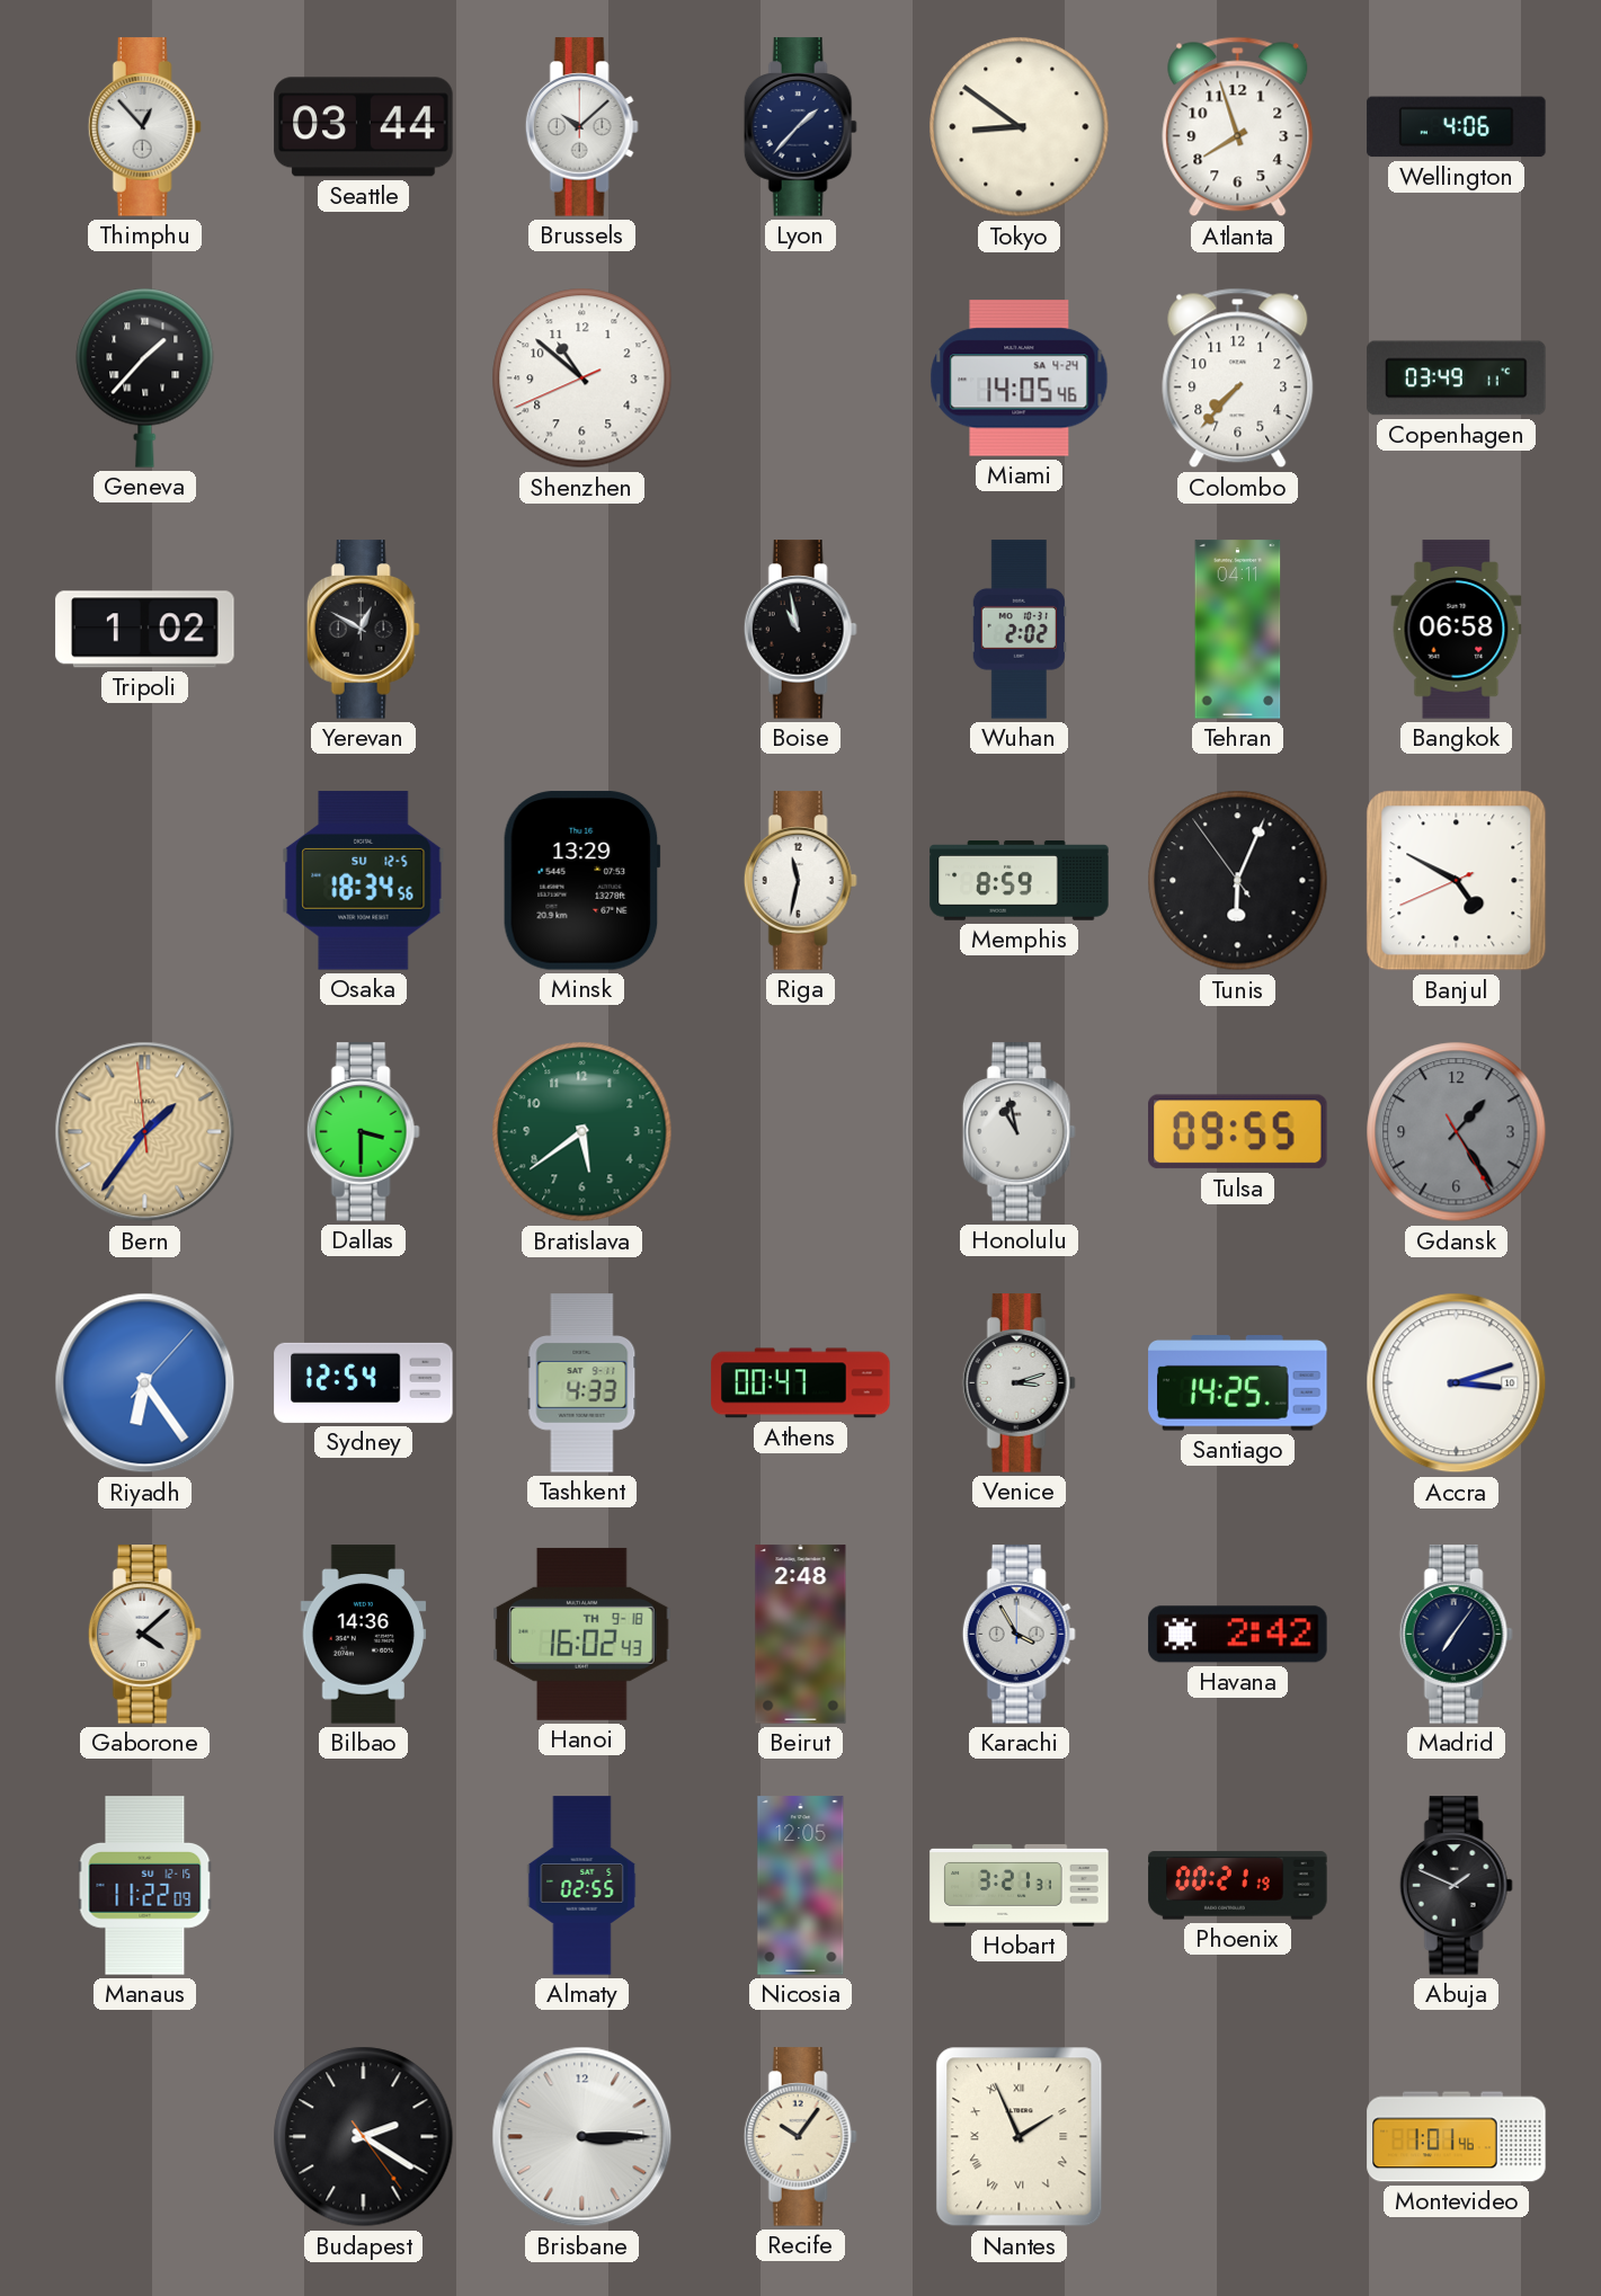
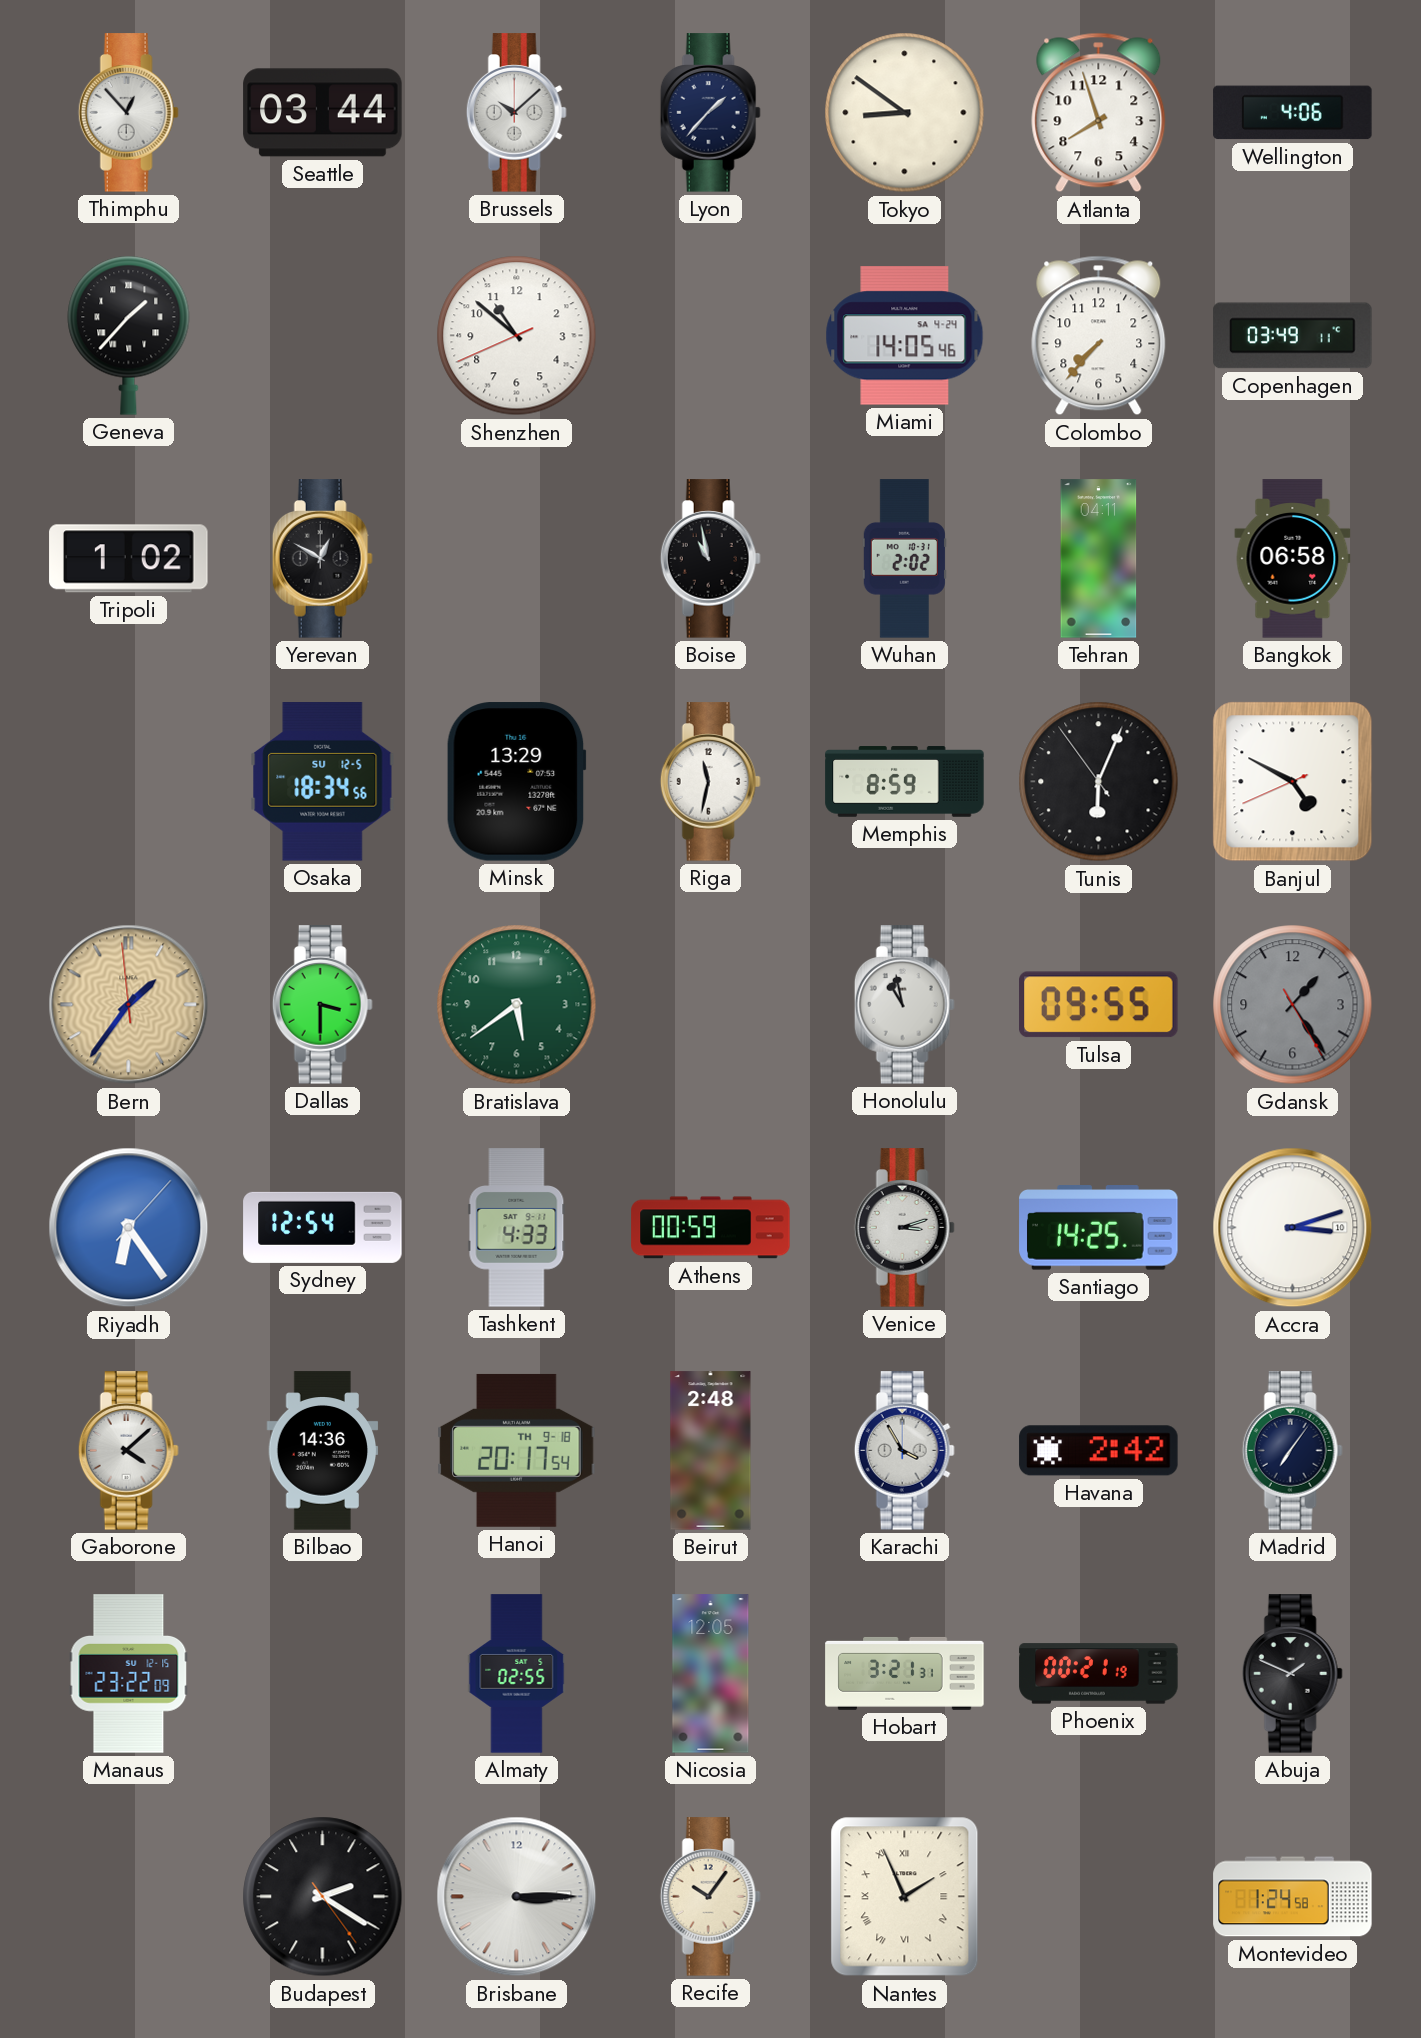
Athens: 00:47 -> 00:59 (711, 1228)
Hanoi: 16:02 -> 20:17 (517, 1450)
Manaus: 11:22 -> 23:22 (129, 1674)
Montevideo: 1:01 -> 1:24 (1293, 1897)
